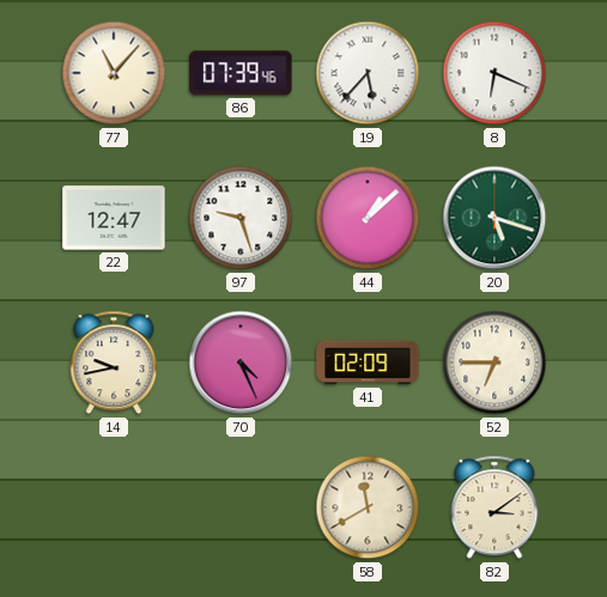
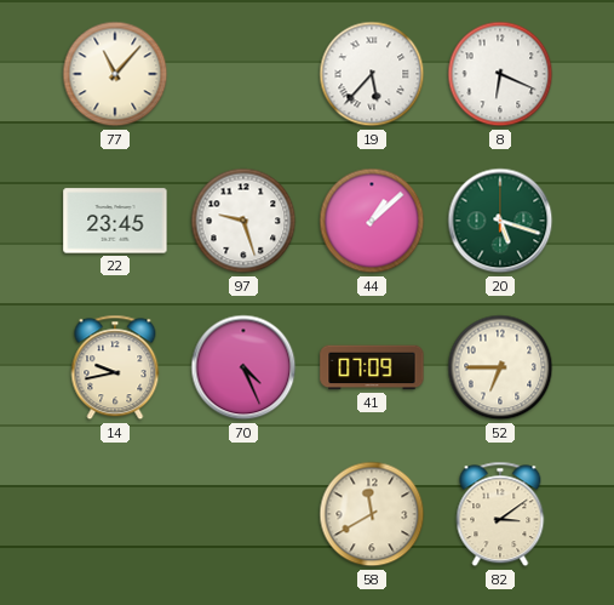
86: 07:39 -> none (241, 73)
22: 12:47 -> 23:45 (115, 221)
41: 02:09 -> 07:09 (372, 367)
